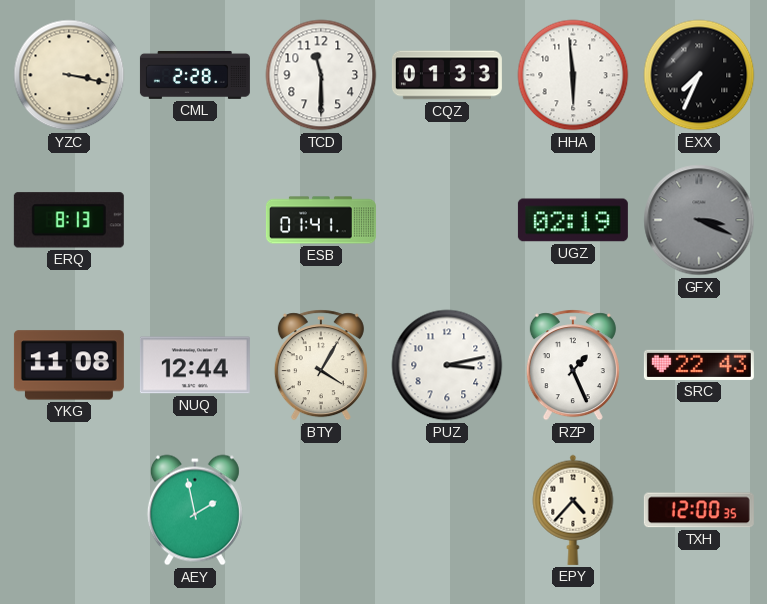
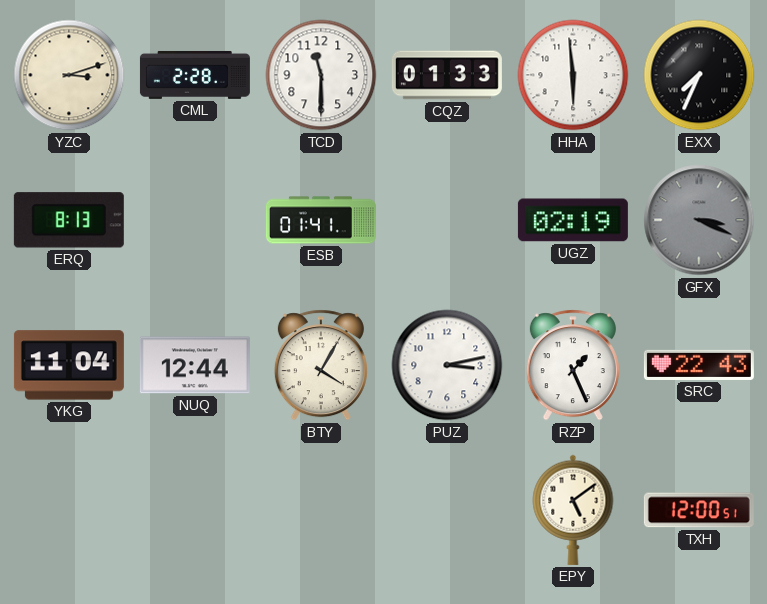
YZC: 3:17 -> 3:12 (69, 75)
YKG: 11:08 -> 11:04 (69, 365)
AEY: 1:58 -> none (195, 510)
EPY: 4:37 -> 5:09 (573, 510)
TXH: 12:00:35 -> 12:00:51 (699, 510)
